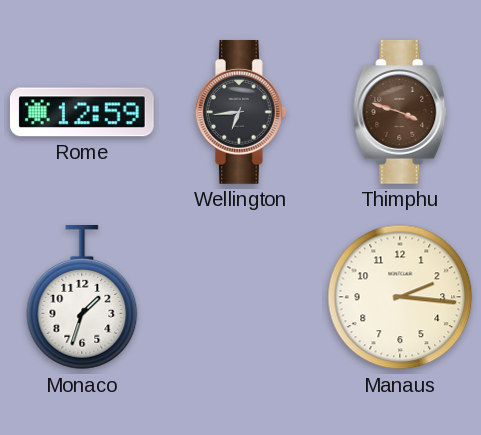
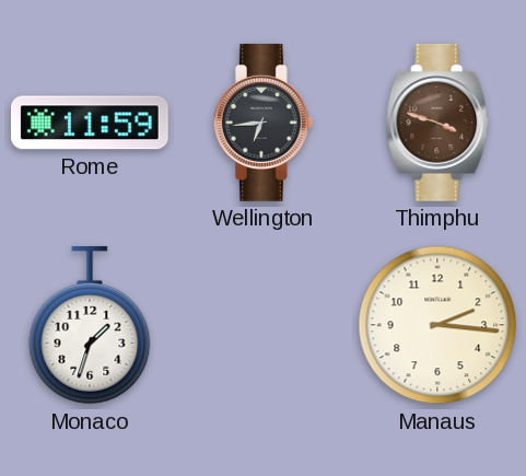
Rome: 12:59 -> 11:59 (90, 123)
